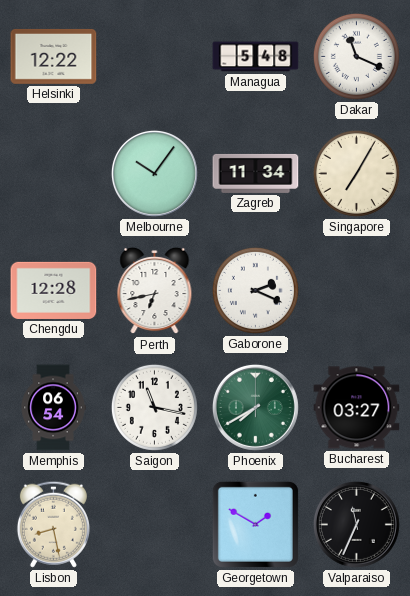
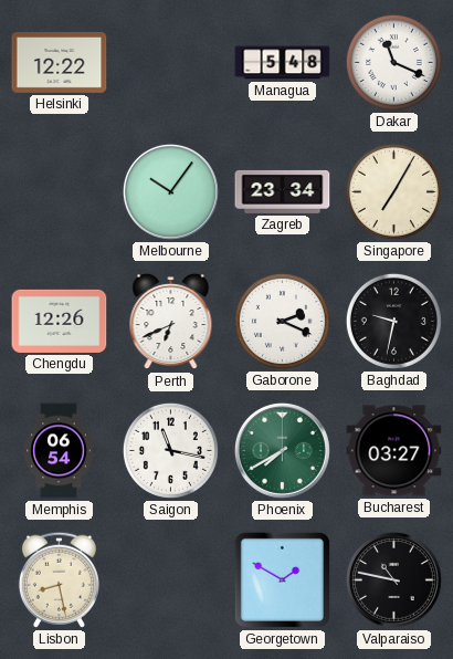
Zagreb: 11:34 -> 23:34 (283, 191)
Chengdu: 12:28 -> 12:26 (60, 321)
Perth: 6:43 -> 6:41 (171, 322)
Baghdad: none -> 9:32 (393, 321)
Valparaiso: 11:34 -> 10:47 (393, 579)
